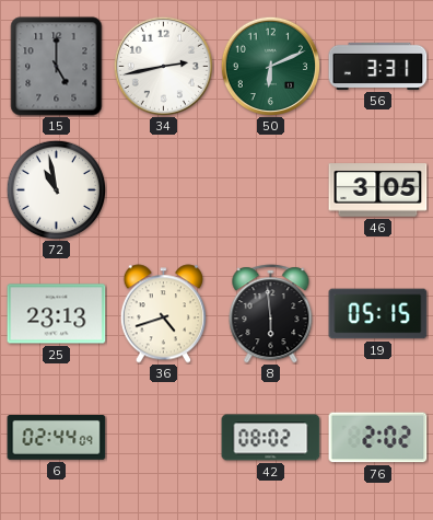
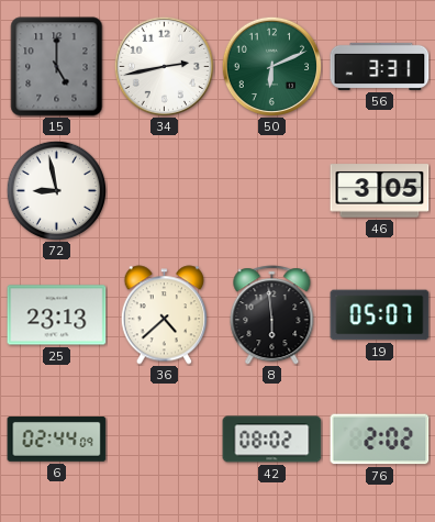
72: 10:58 -> 8:58 (56, 190)
36: 4:42 -> 4:38 (164, 315)
19: 05:15 -> 05:07 (380, 315)
